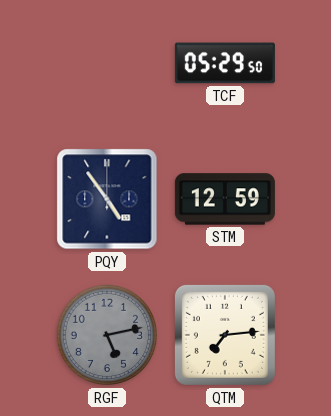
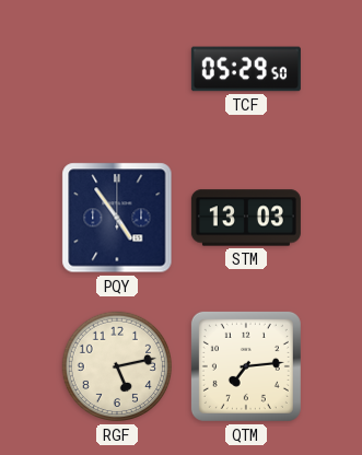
STM: 12:59 -> 13:03 (246, 218)
RGF dial: grey -> cream (117, 366)
